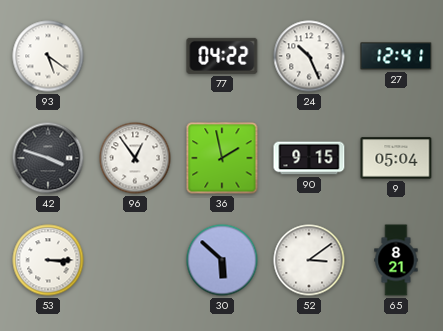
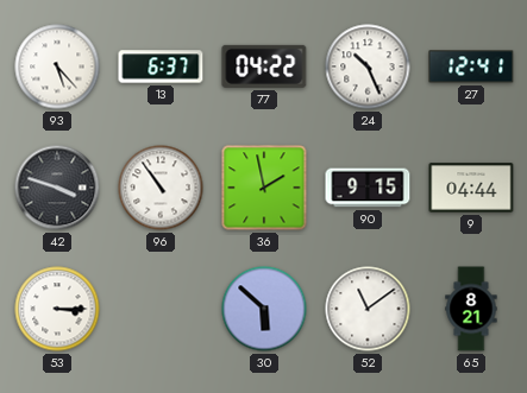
93: 5:21 -> 5:23 (57, 66)
13: none -> 6:37 (161, 66)
96: 12:54 -> 10:54 (161, 188)
9: 05:04 -> 04:44 (471, 188)
52: 3:09 -> 11:09 (368, 309)
